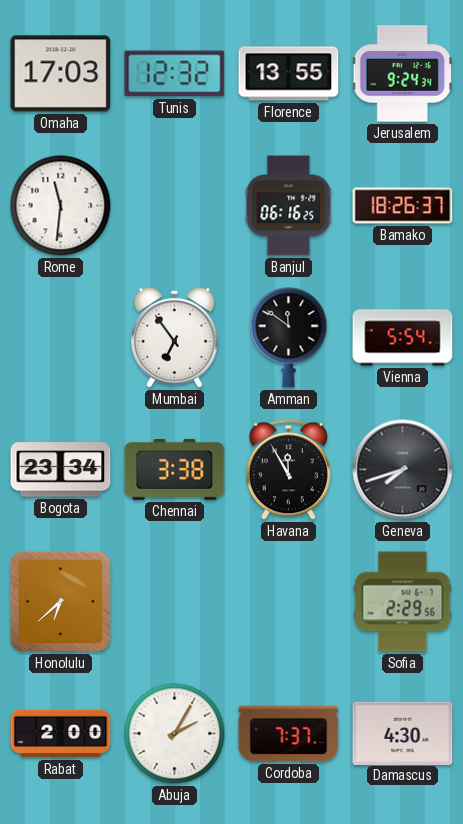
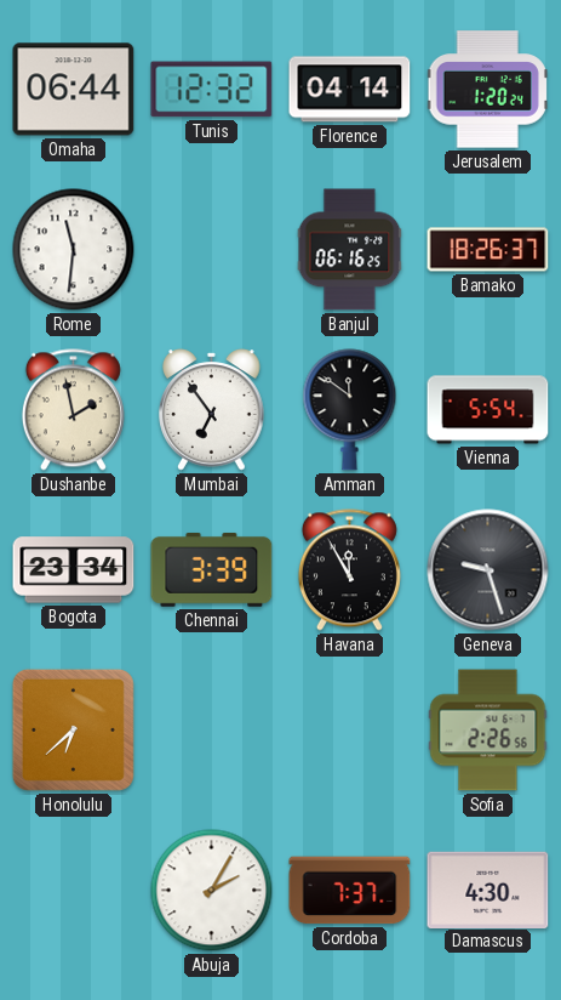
Omaha: 17:03 -> 06:44 (74, 90)
Florence: 13:55 -> 04:14 (350, 90)
Jerusalem: 9:24 -> 1:20 (487, 90)
Dushanbe: none -> 1:58 (73, 410)
Chennai: 3:38 -> 3:39 (212, 569)
Geneva: 7:42 -> 9:27 (488, 570)
Sofia: 2:29 -> 2:26 (488, 731)
Rabat: 2:00 -> none (61, 734)
